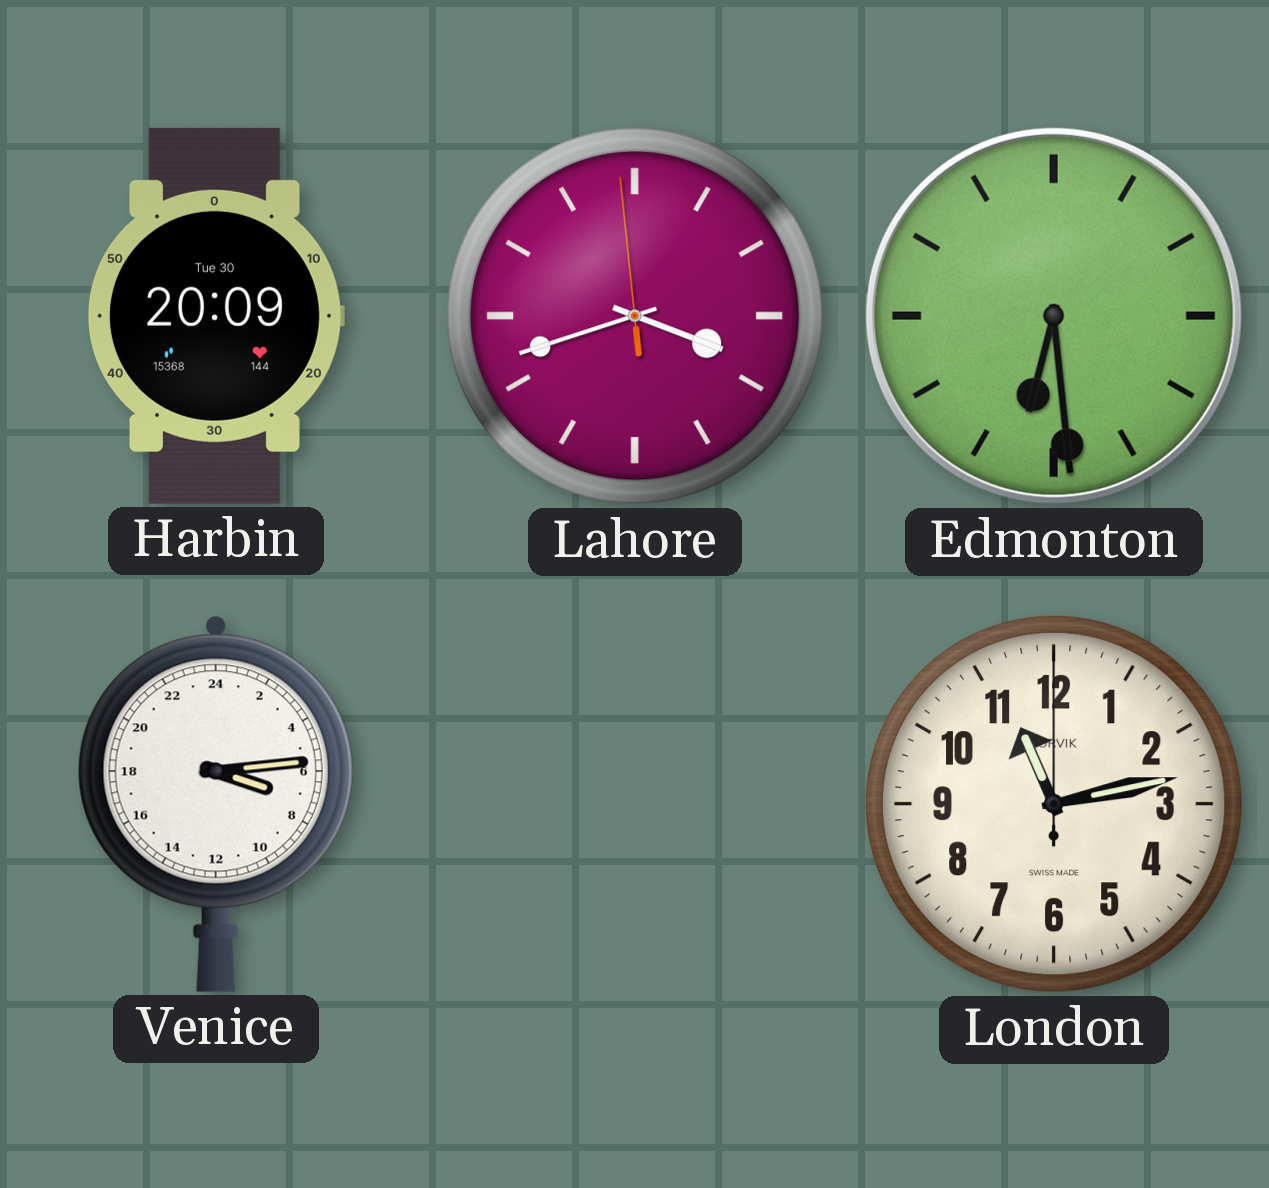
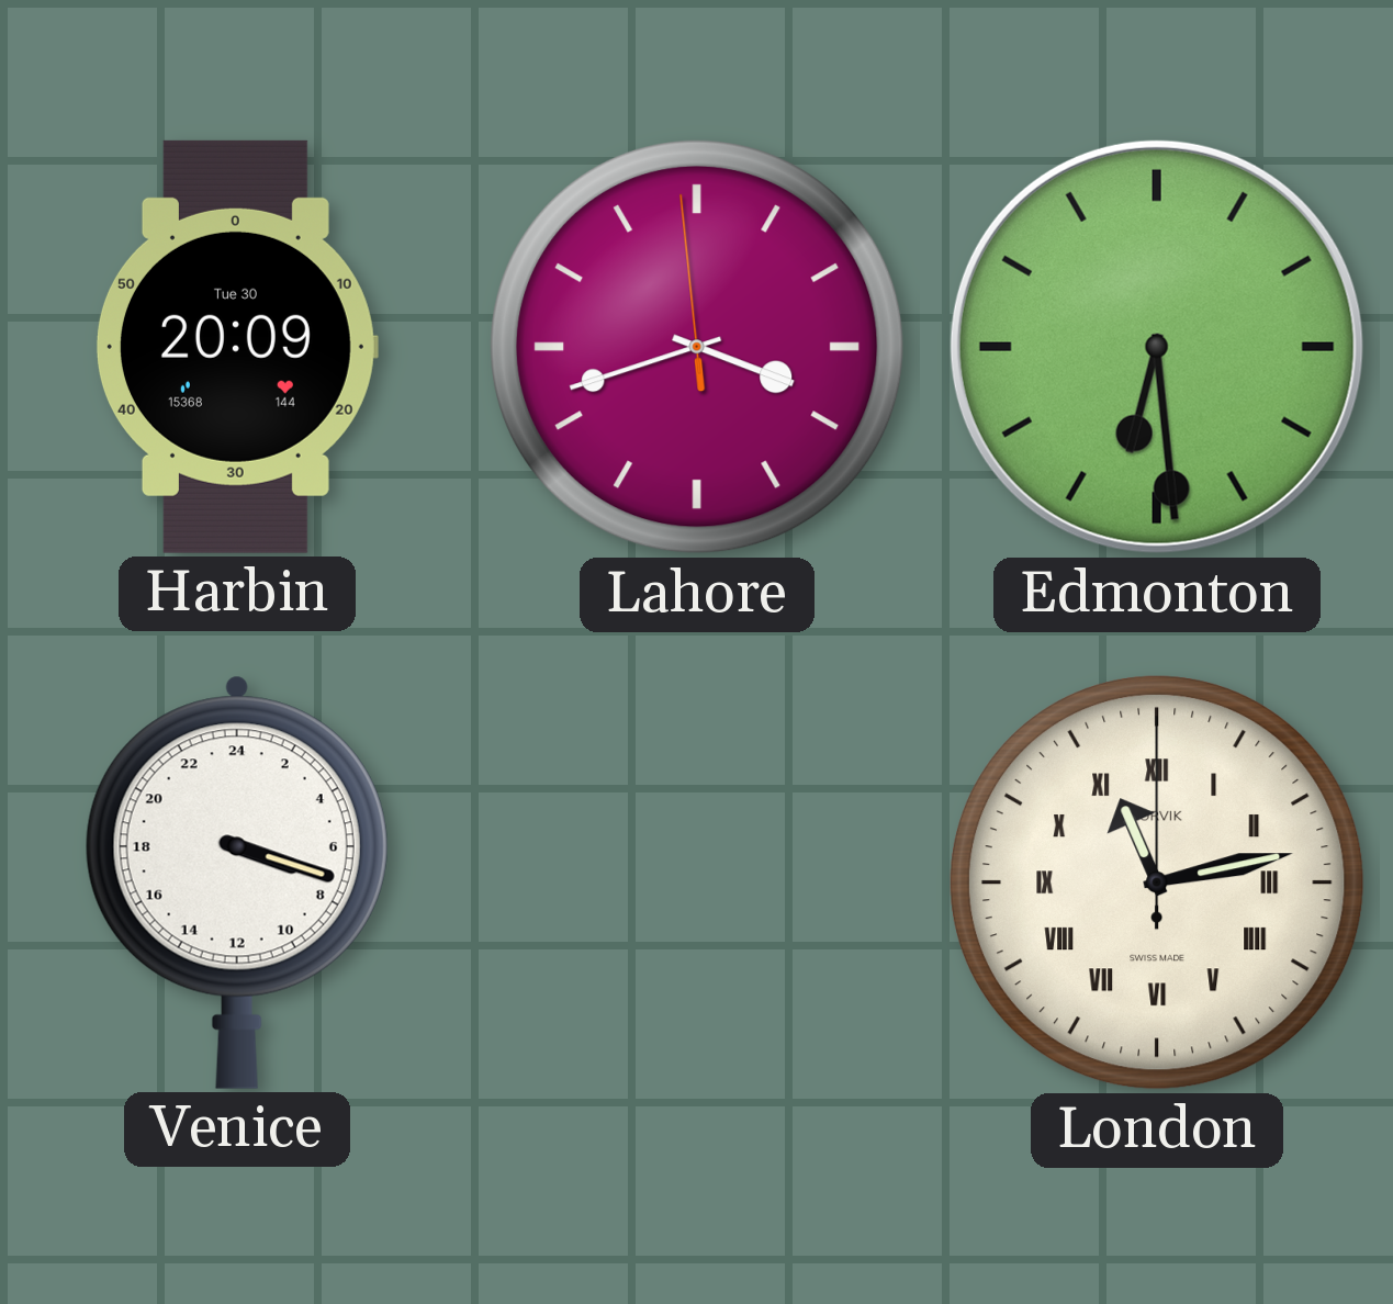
Venice: 7:14 -> 7:18 (237, 883)
London numerals: Arabic -> Roman (1158, 884)
